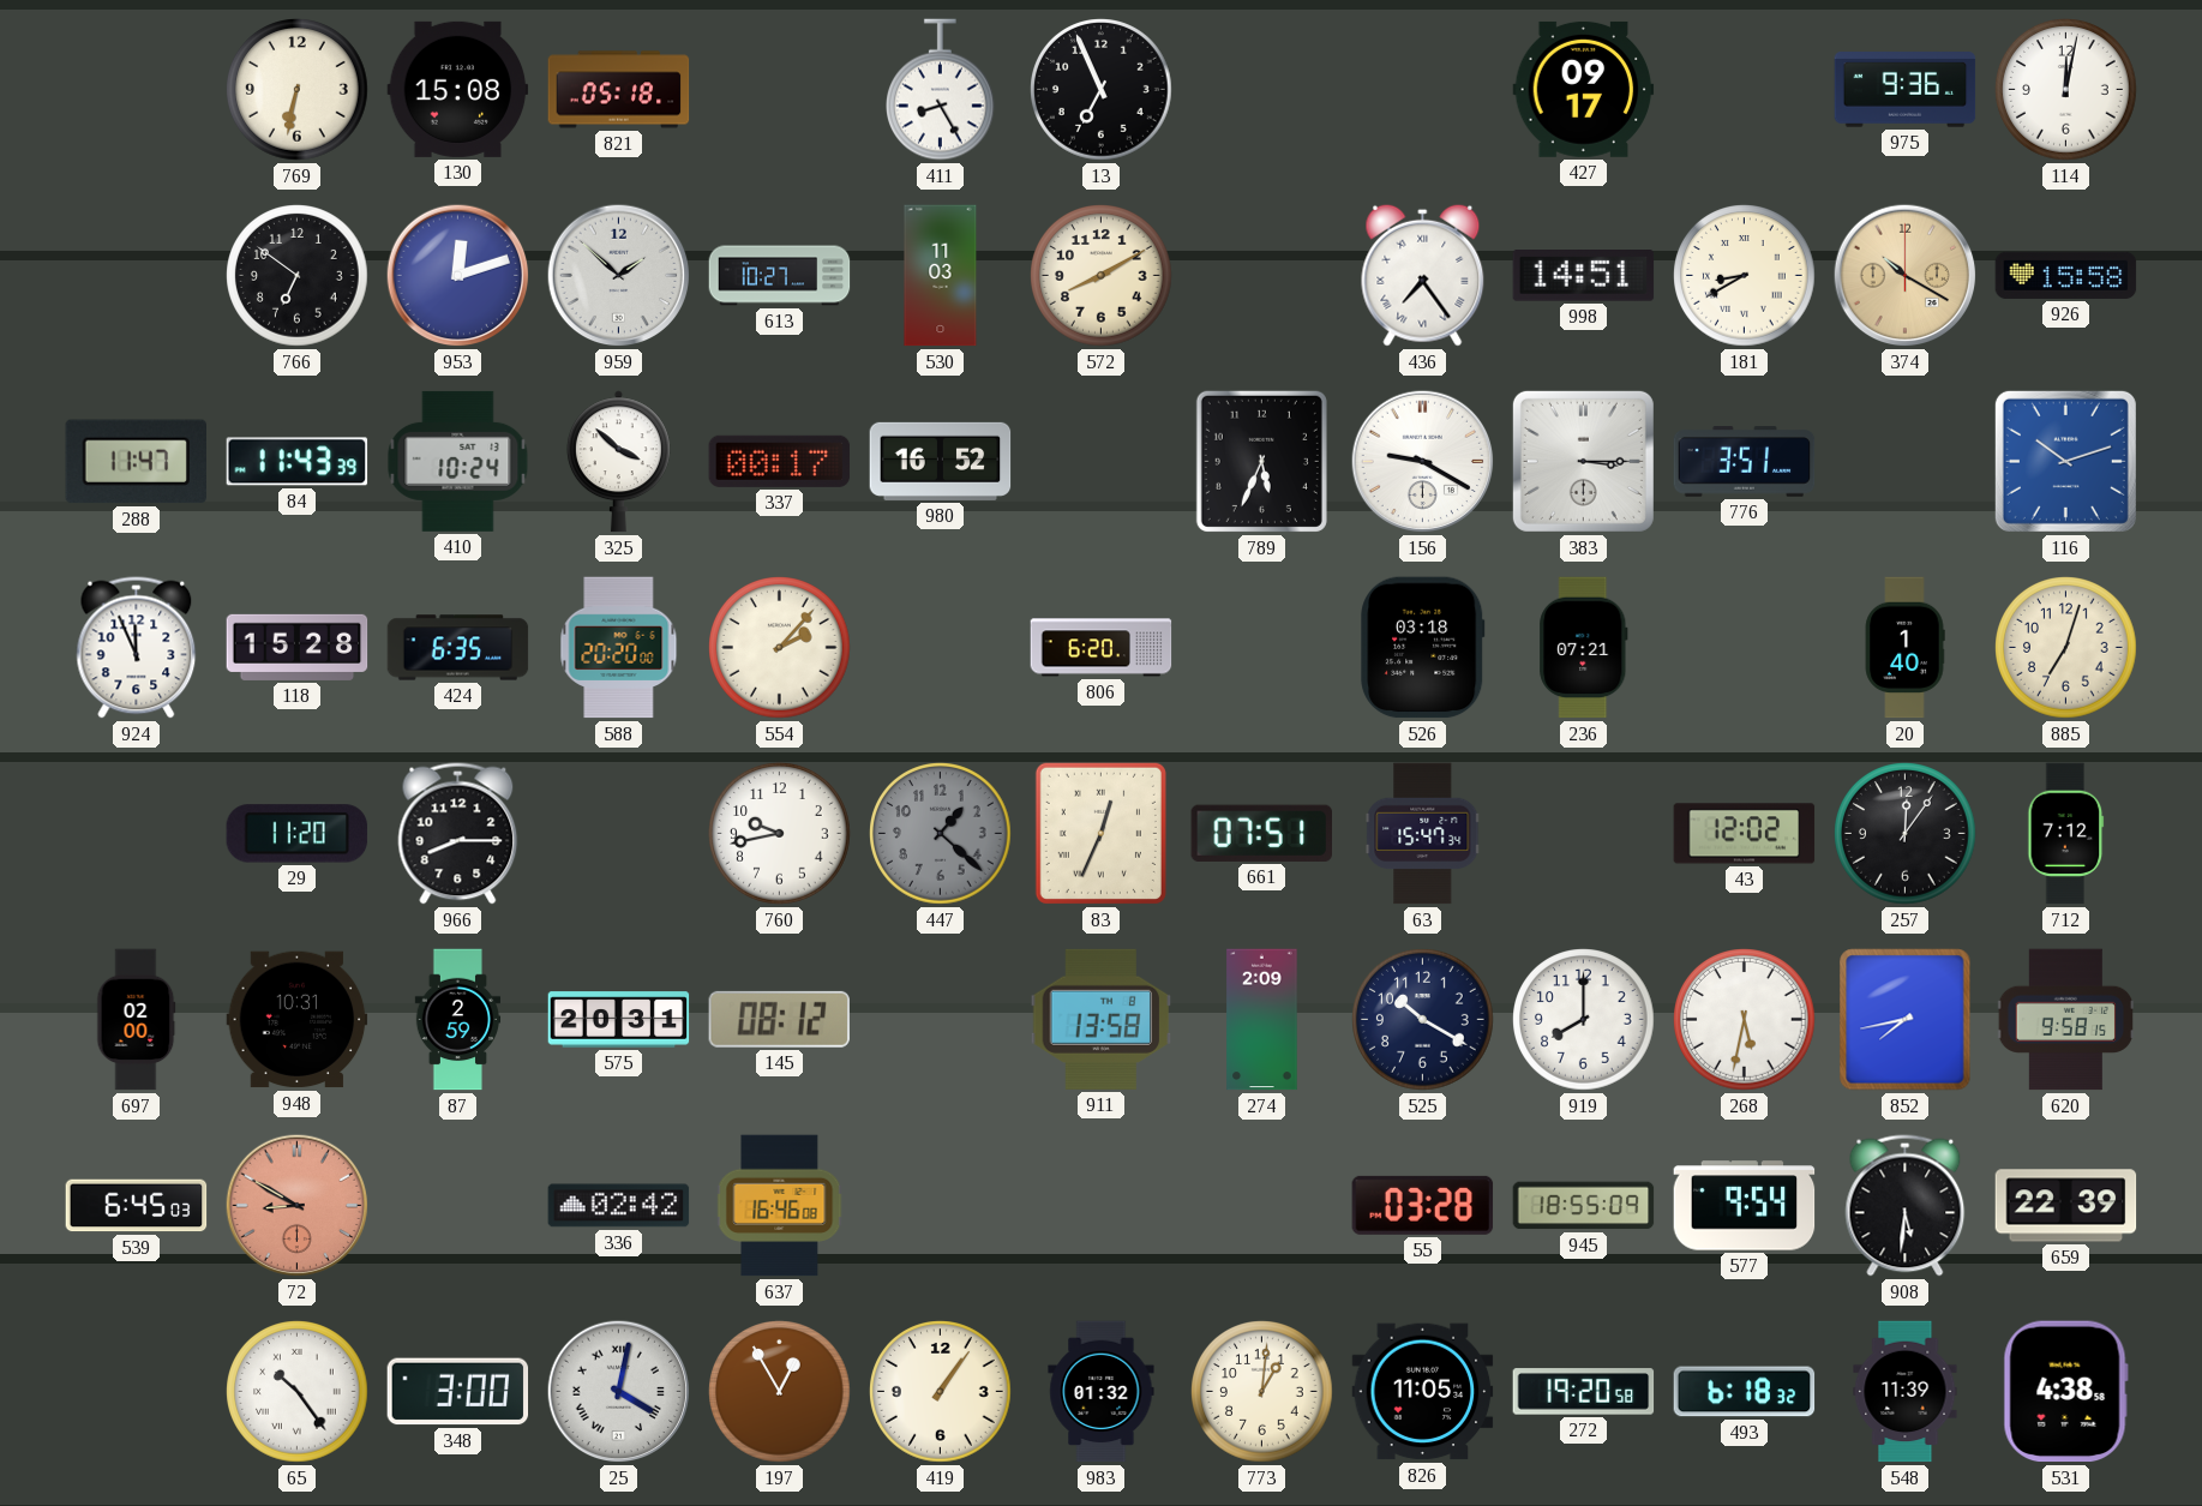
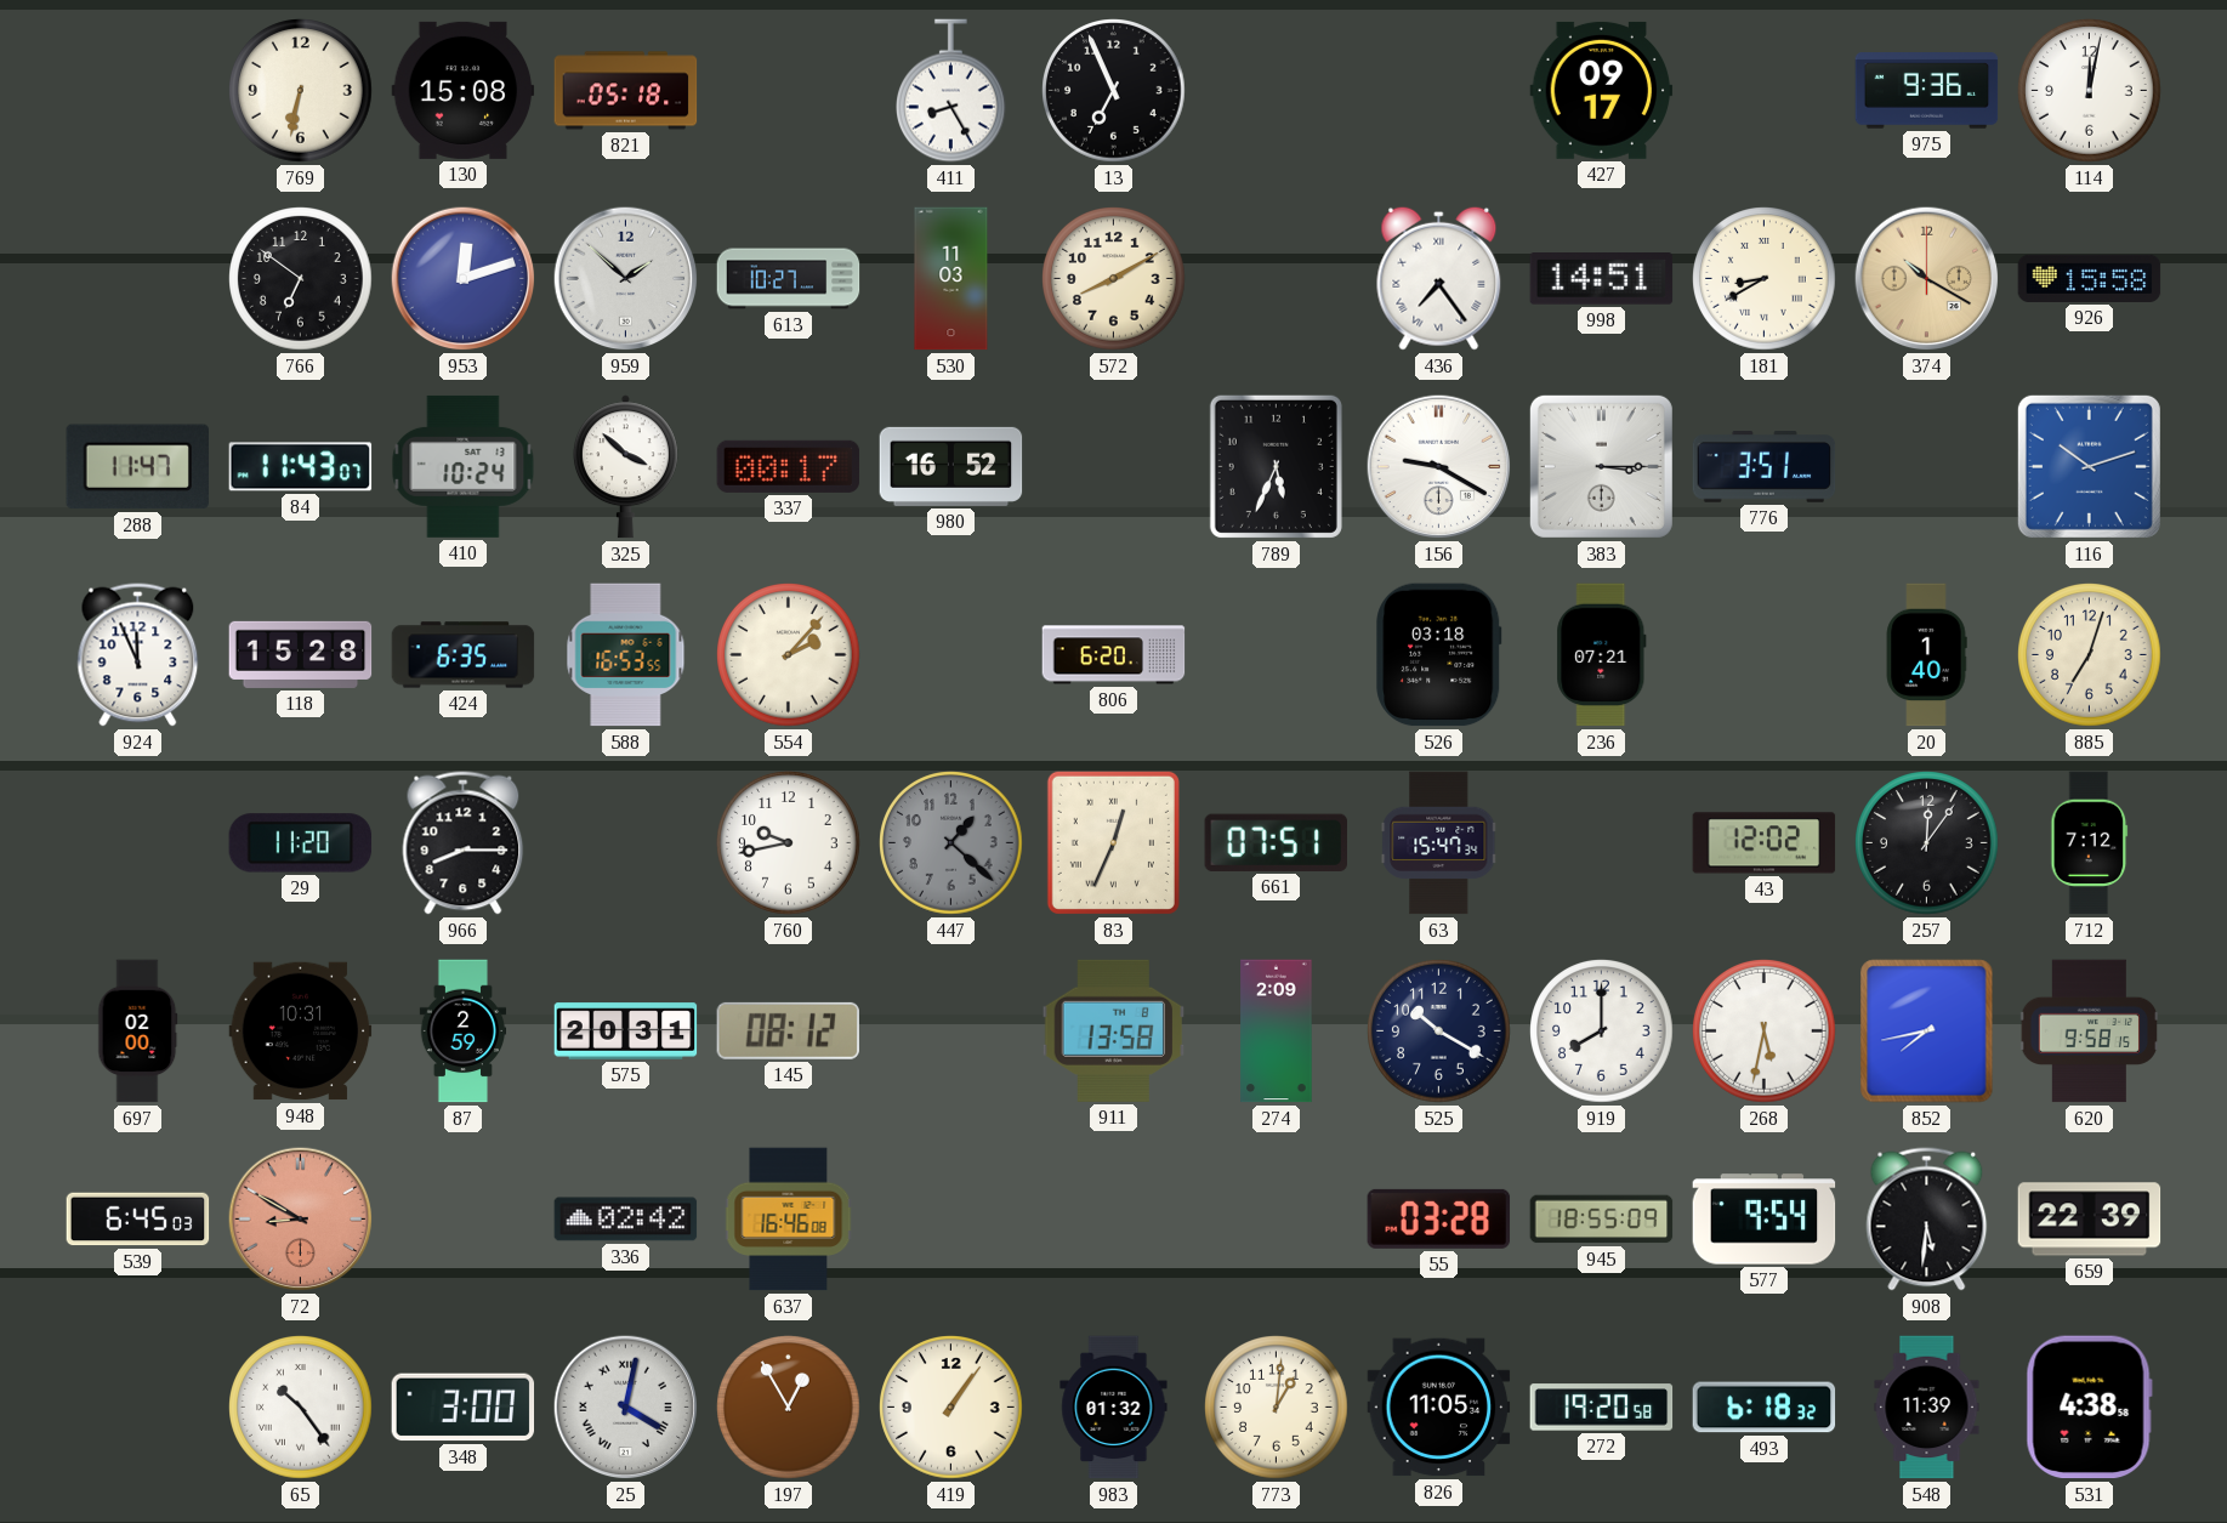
84: 11:43:39 -> 11:43:07 (301, 467)
588: 20:20 -> 16:53 (626, 655)
